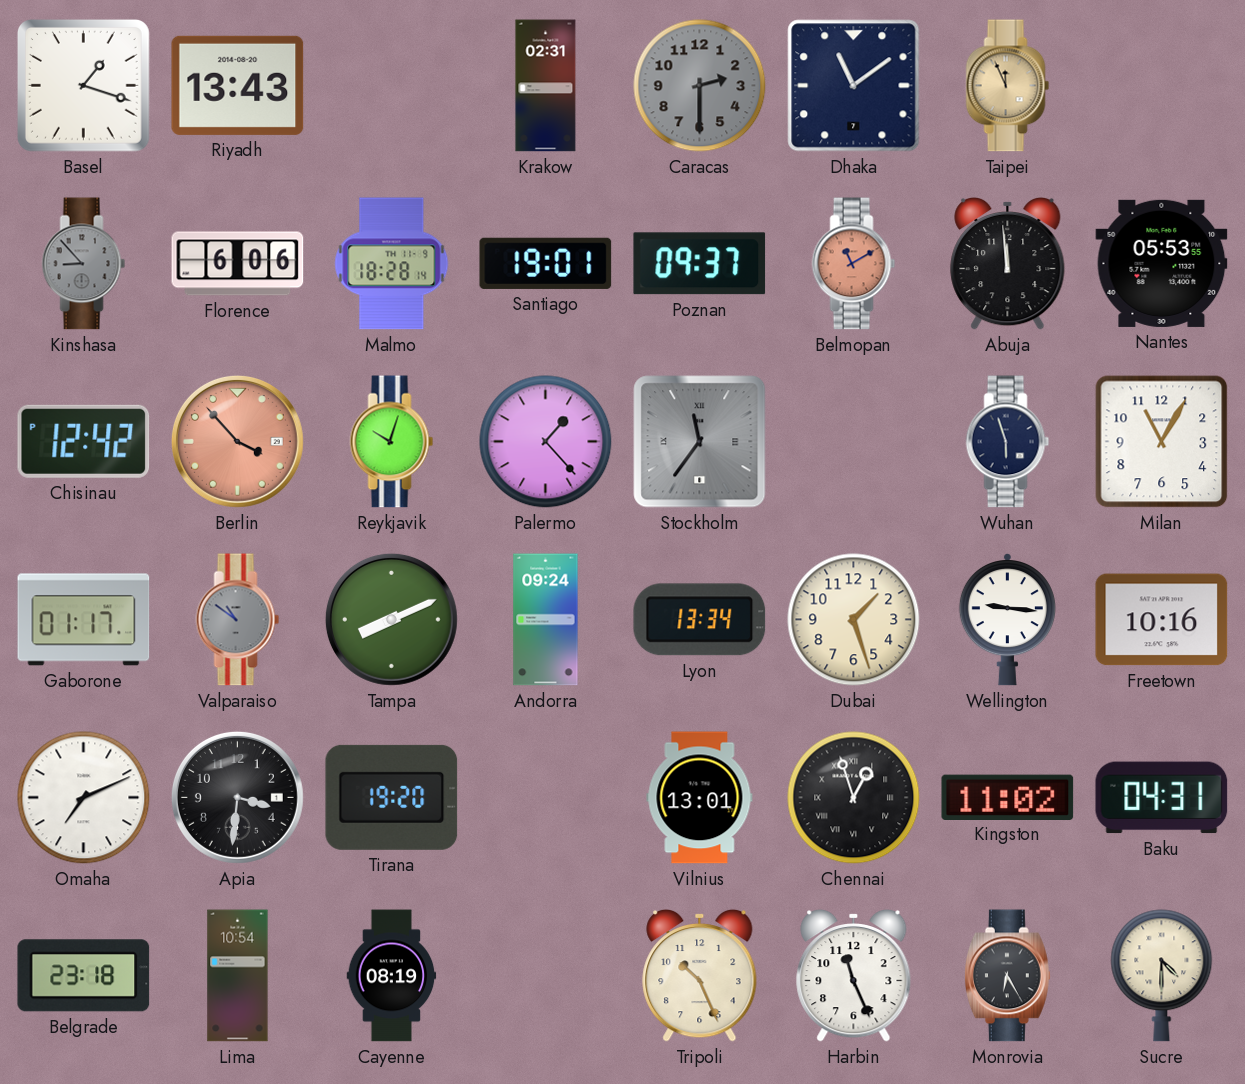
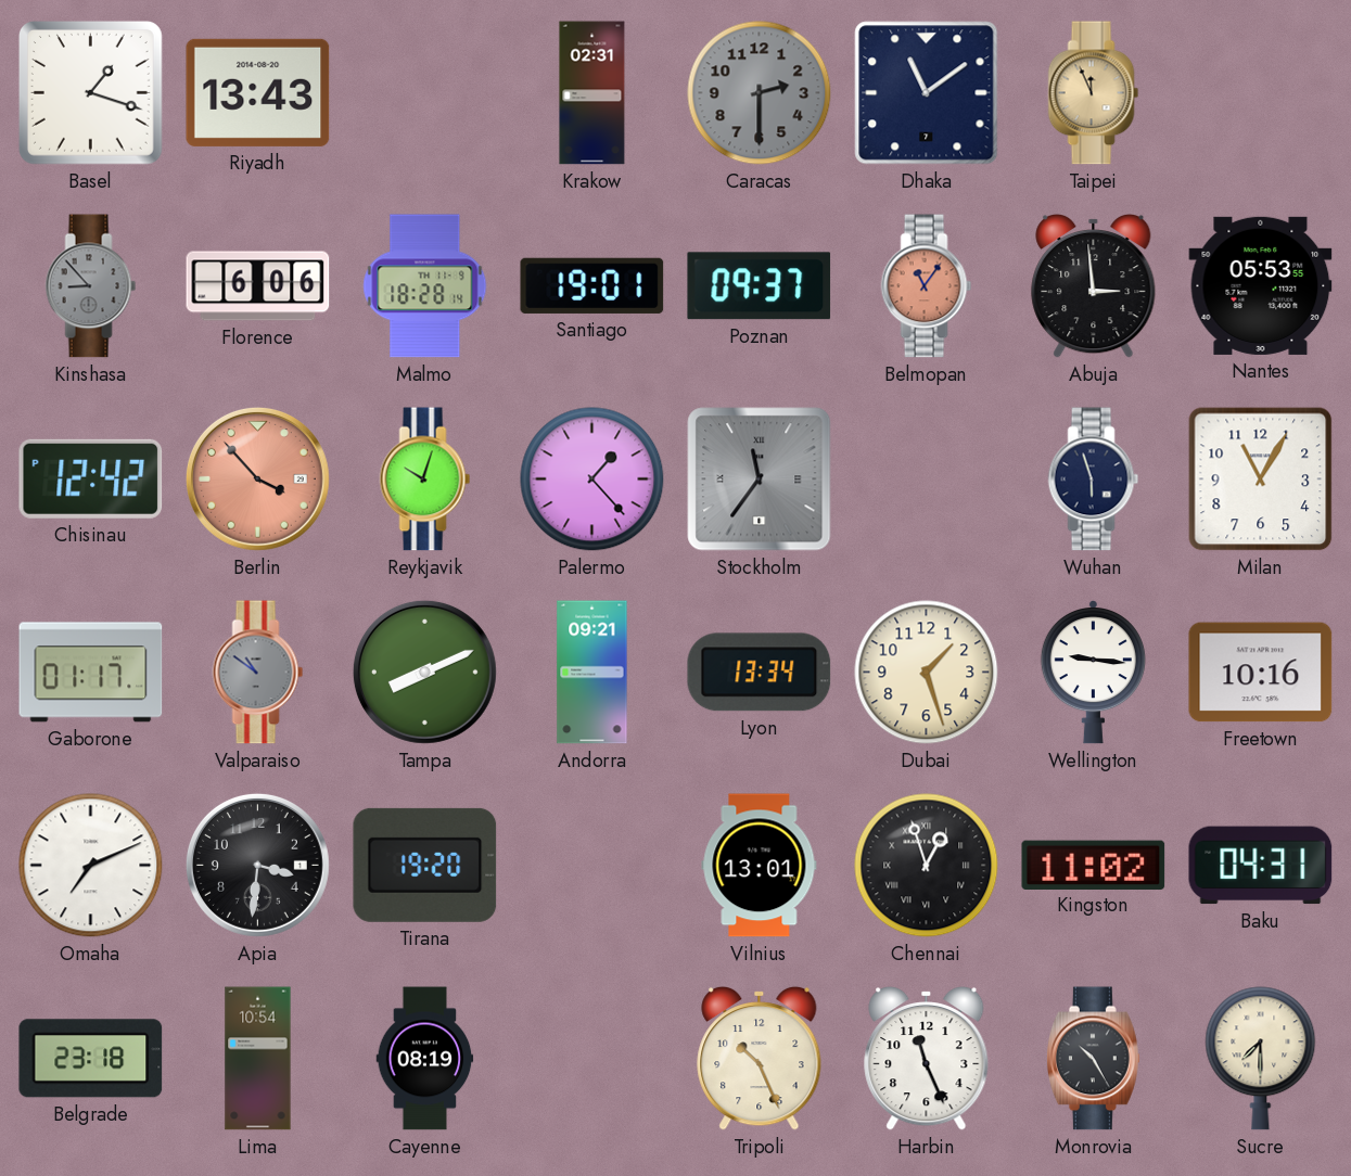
Belmopan: 11:10 -> 11:06 (927, 286)
Abuja: 11:59 -> 2:59 (1094, 285)
Andorra: 09:24 -> 09:21 (592, 673)
Monrovia: 6:25 -> 10:25 (1093, 1059)
Sucre: 4:30 -> 7:30 (1261, 1059)
